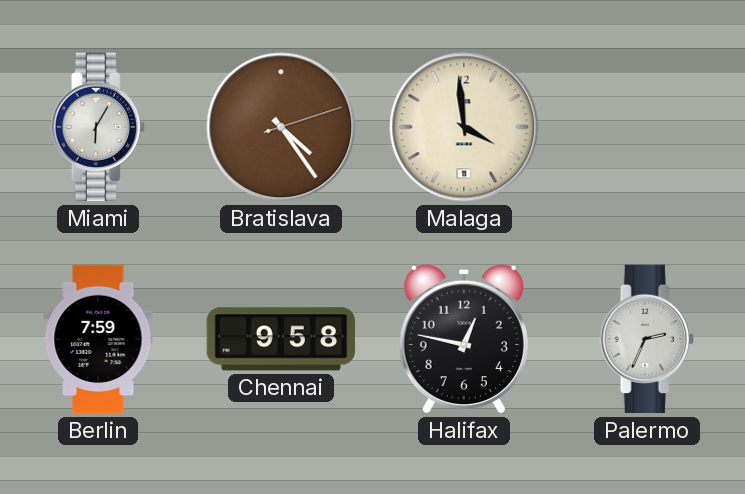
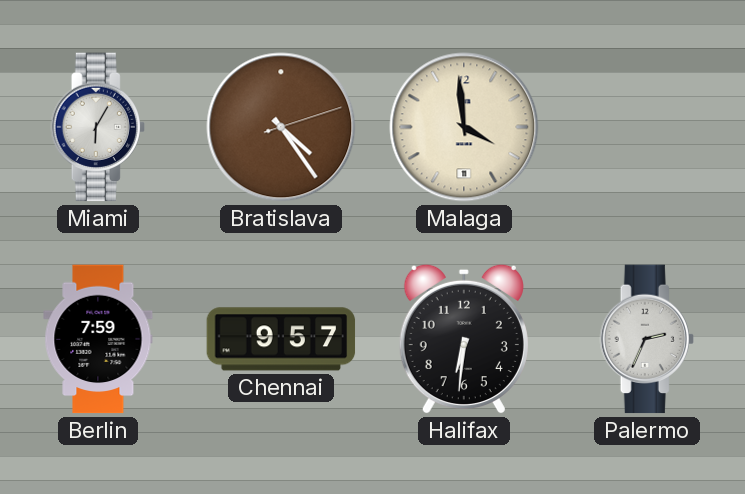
Chennai: 9:58 -> 9:57 (281, 339)
Halifax: 12:47 -> 6:31 (464, 339)
